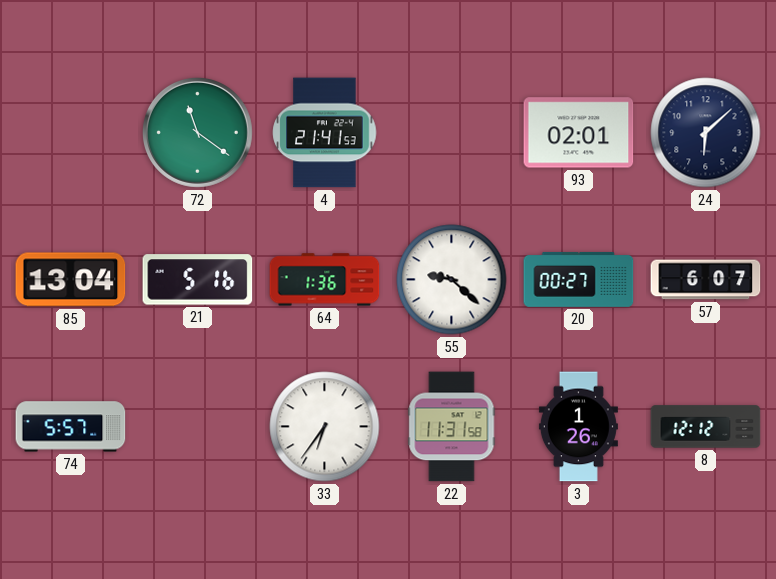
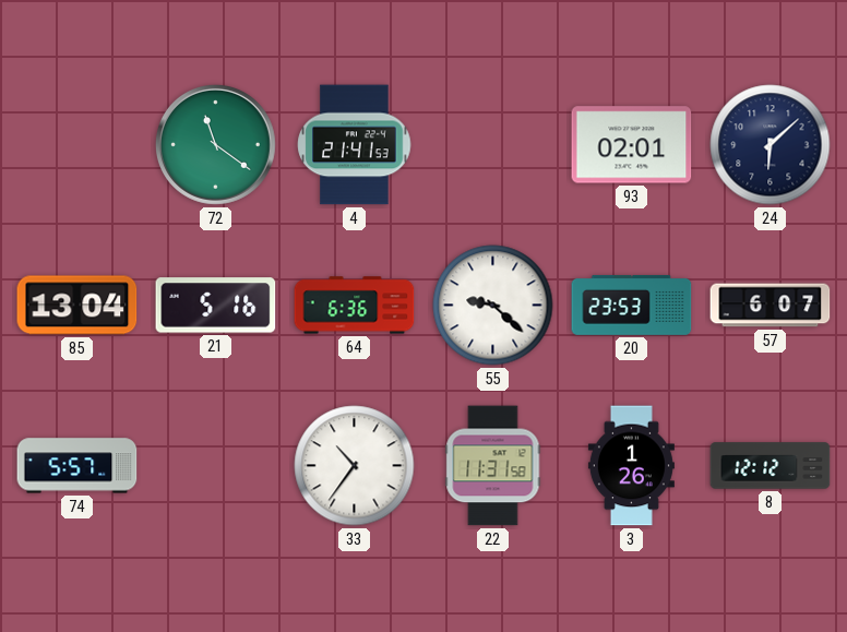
64: 1:36 -> 6:36 (355, 306)
20: 00:27 -> 23:53 (632, 305)
33: 6:36 -> 10:36 (355, 466)
